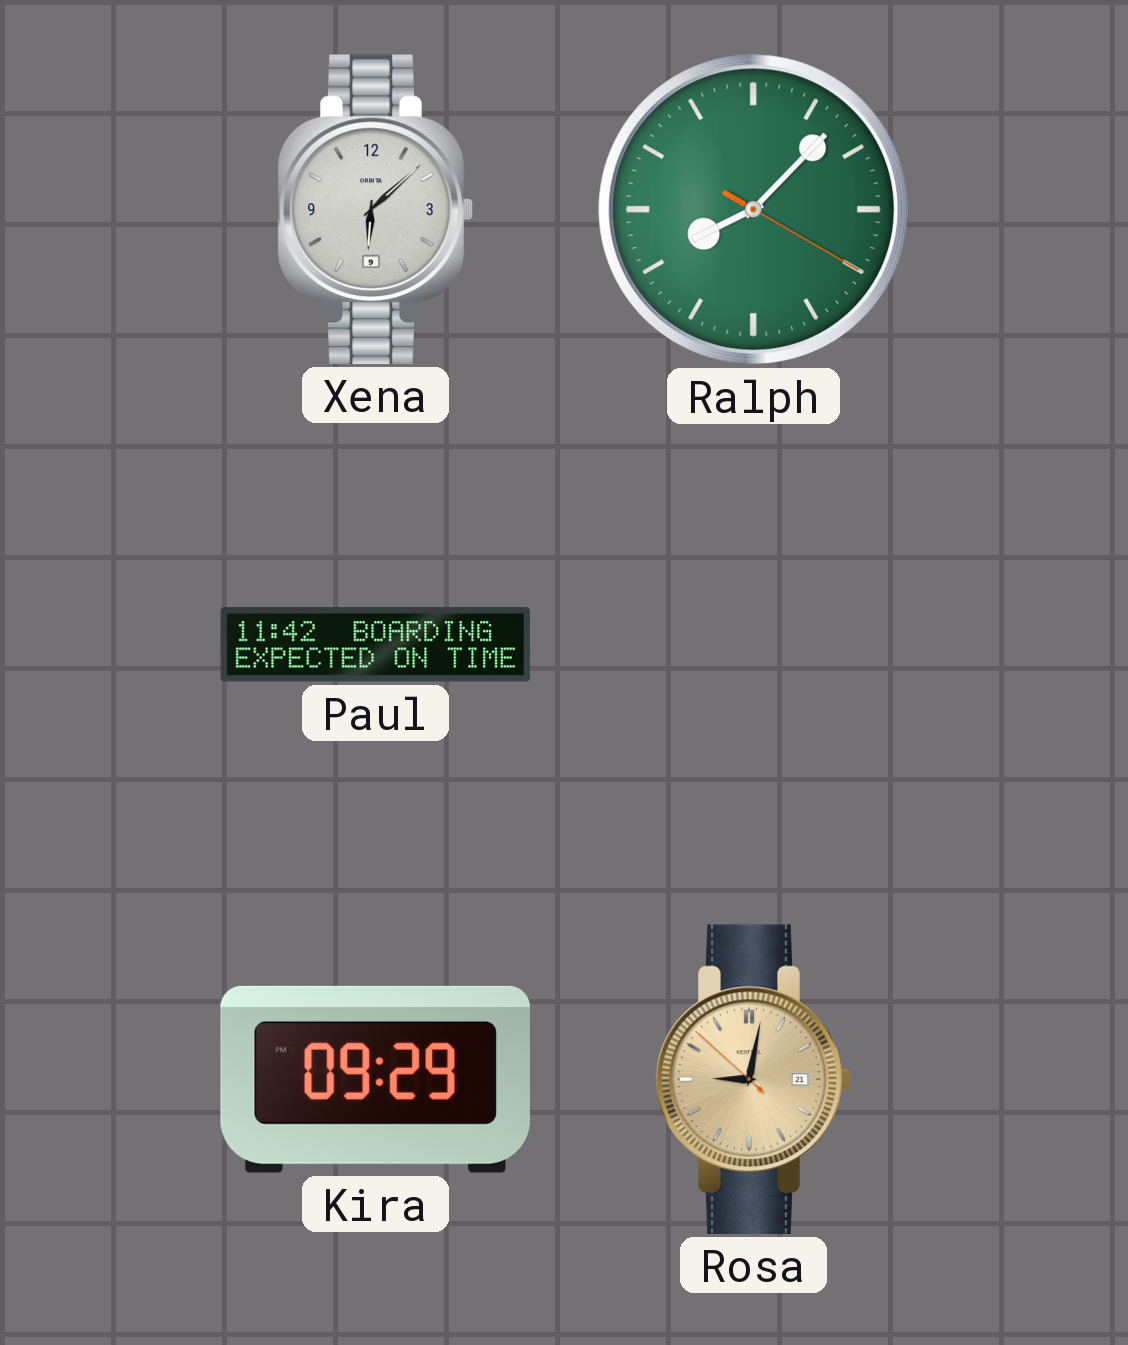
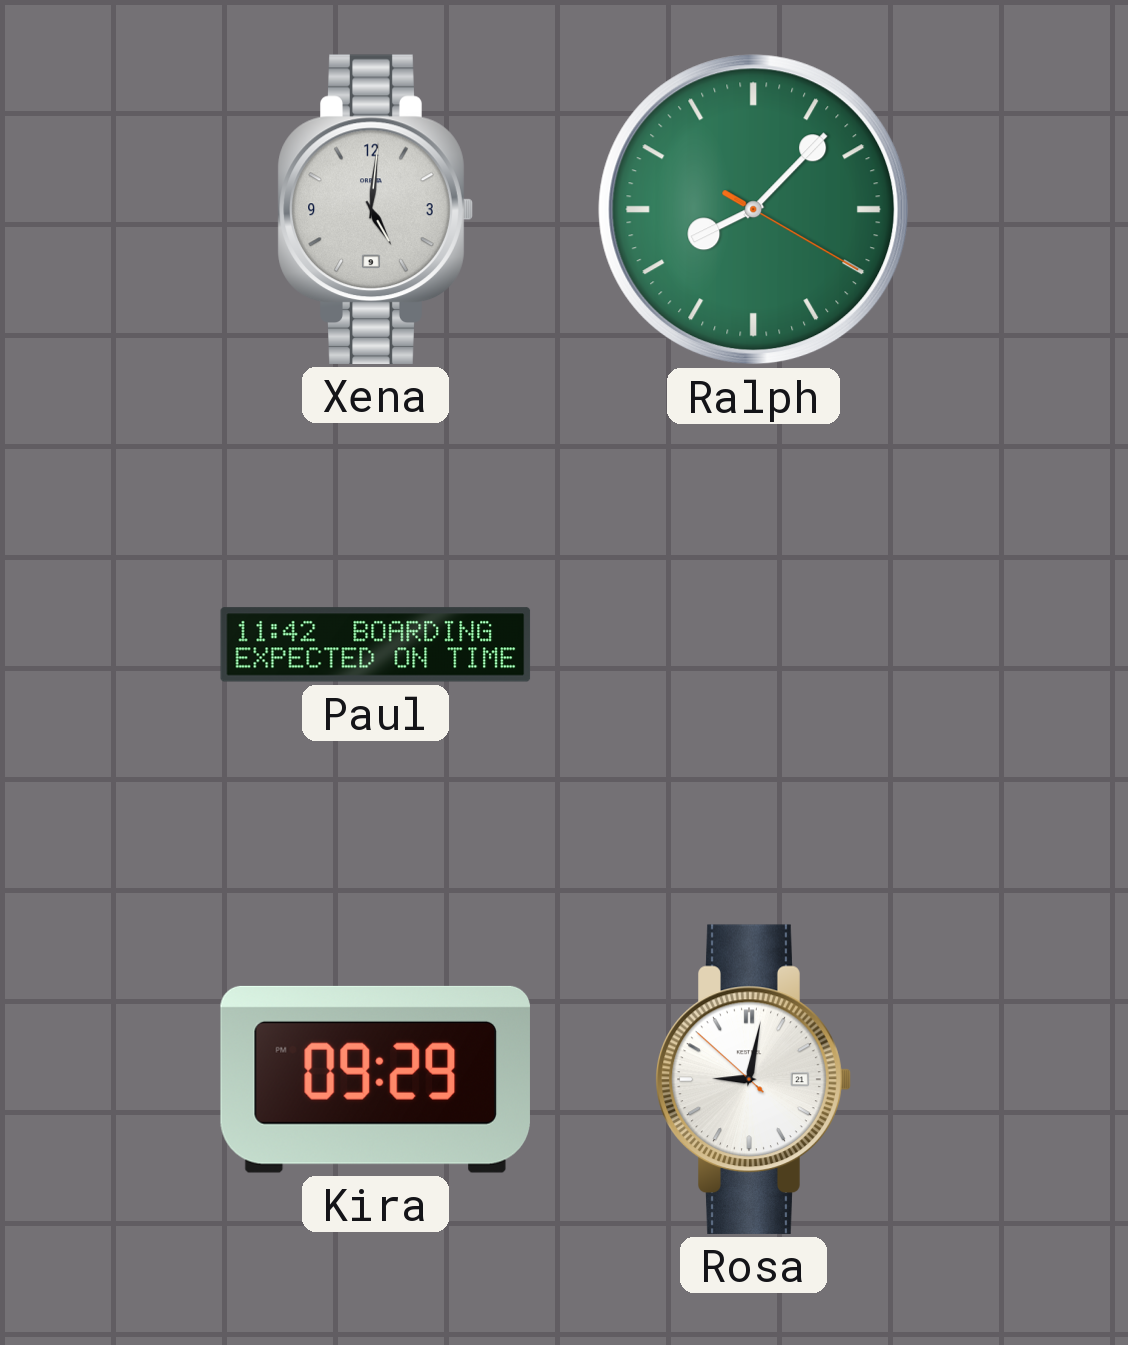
Xena: 6:08 -> 5:01 (375, 209)
Rosa dial: champagne -> white (753, 1079)
